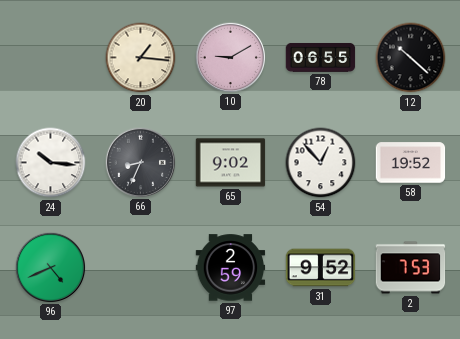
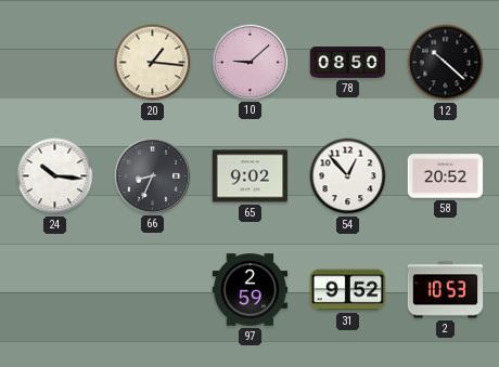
10: 9:10 -> 9:08 (250, 62)
78: 06:55 -> 08:50 (348, 62)
58: 19:52 -> 20:52 (446, 176)
96: 4:41 -> none (50, 267)
2: 7:53 -> 10:53 (446, 290)
